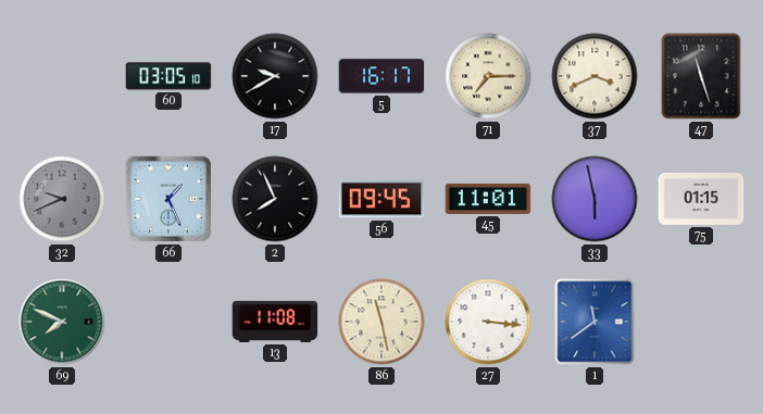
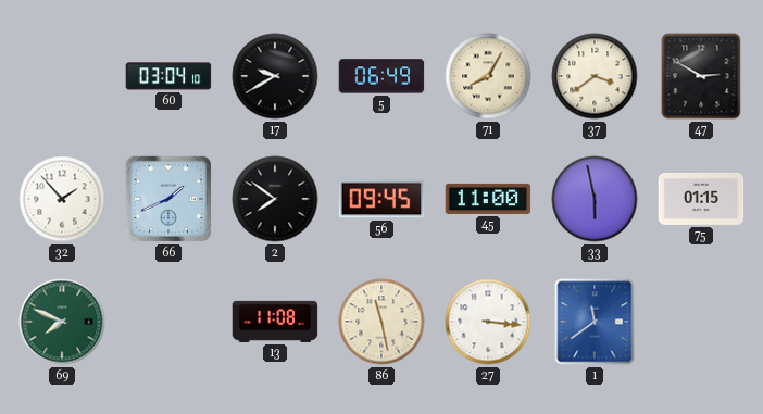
60: 03:05 -> 03:04 (168, 76)
5: 16:17 -> 06:49 (381, 76)
71: 7:15 -> 8:05 (488, 76)
37: 3:41 -> 3:39 (595, 76)
47: 11:27 -> 2:50 (701, 76)
32: 9:41 -> 1:53 (62, 199)
32 dial: grey -> white (62, 199)
66: 1:26 -> 1:41 (168, 199)
2: 7:56 -> 7:51 (275, 199)
45: 11:01 -> 11:00 (488, 199)
